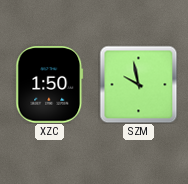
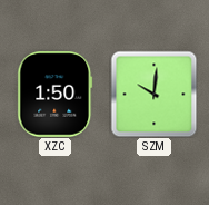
SZM: 9:58 -> 10:01 (153, 94)
